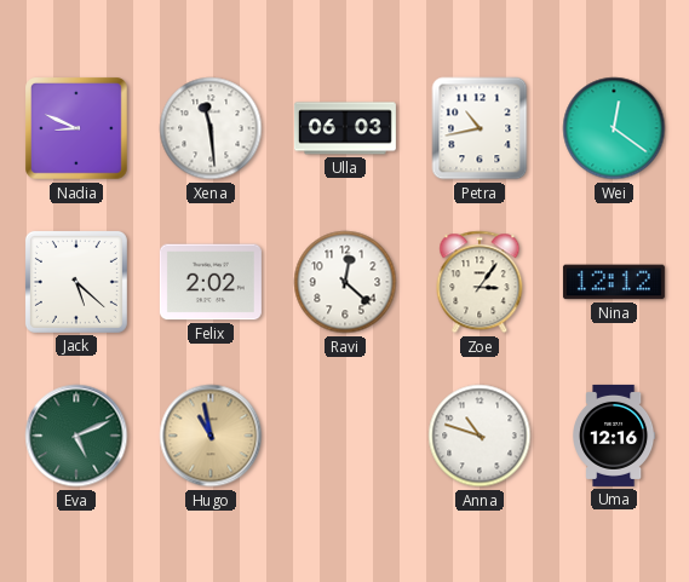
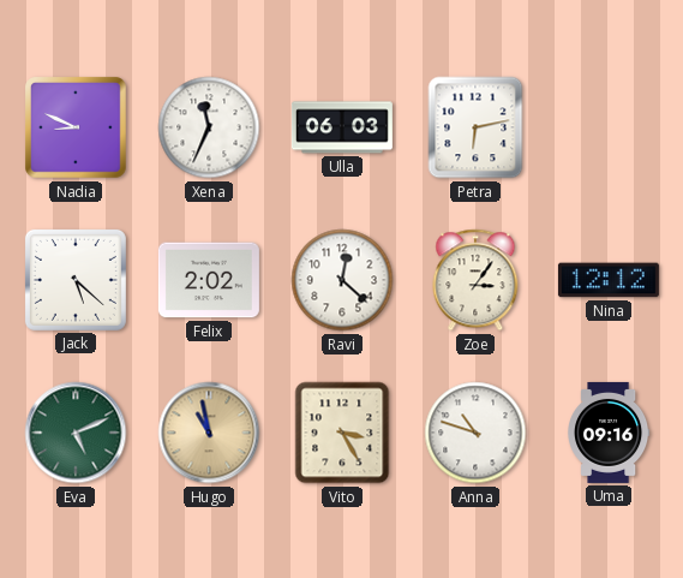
Xena: 11:29 -> 11:34 (209, 127)
Petra: 10:43 -> 6:13 (475, 127)
Wei: 12:21 -> none (614, 128)
Vito: none -> 3:25 (342, 433)
Uma: 12:16 -> 09:16 (610, 433)
